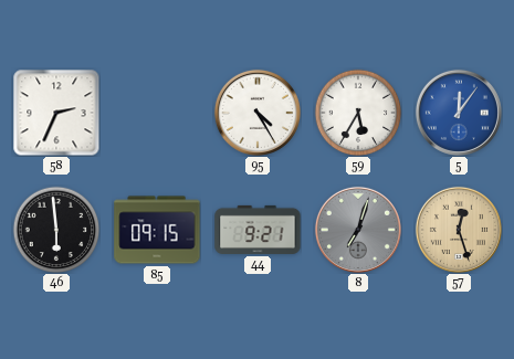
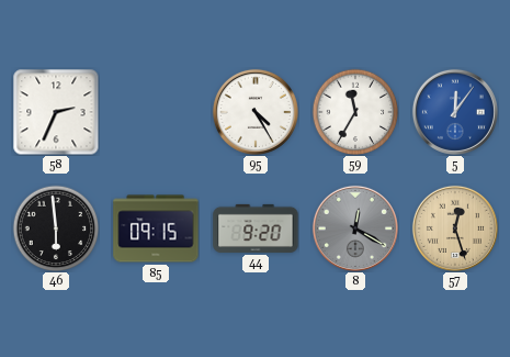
59: 5:35 -> 11:35 (355, 112)
44: 9:21 -> 9:20 (256, 228)
8: 7:03 -> 12:20 (355, 228)
